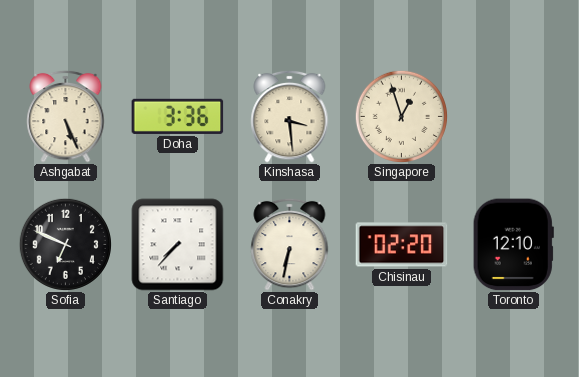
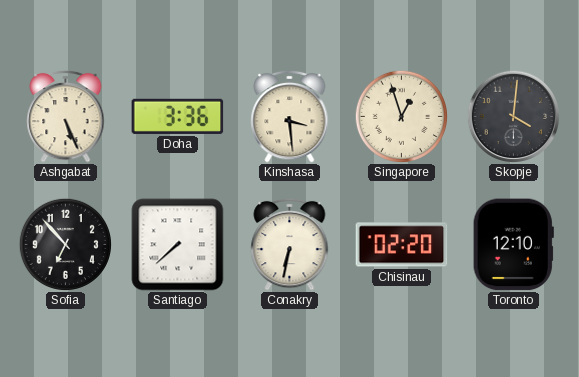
Skopje: none -> 4:01 (513, 116)
Sofia: 6:49 -> 6:53 (65, 244)
Santiago: 7:37 -> 7:38 (178, 245)
